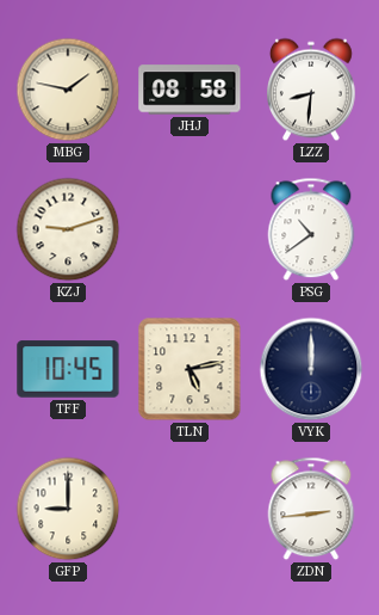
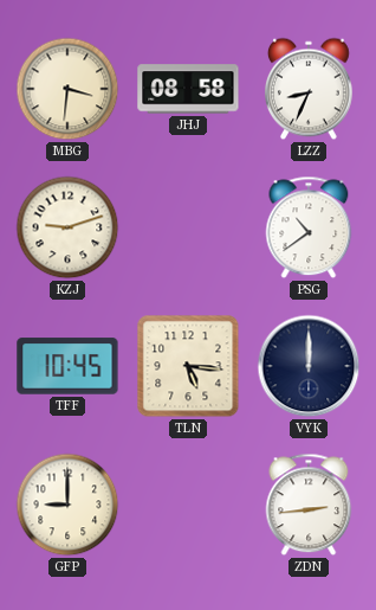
MBG: 1:47 -> 3:31 (67, 89)
LZZ: 8:31 -> 8:34 (310, 89)
TLN: 5:13 -> 5:16 (188, 366)
